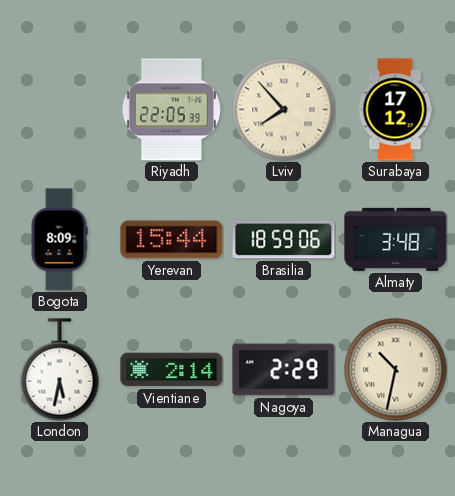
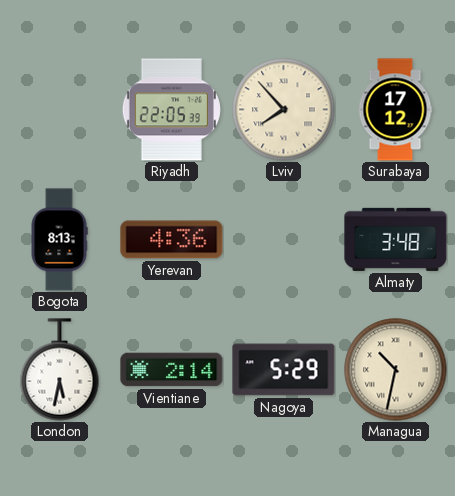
Bogota: 8:09 -> 8:13 (59, 240)
Yerevan: 15:44 -> 4:36 (172, 240)
Brasilia: 18:59 -> none (284, 240)
Nagoya: 2:29 -> 5:29 (284, 370)
